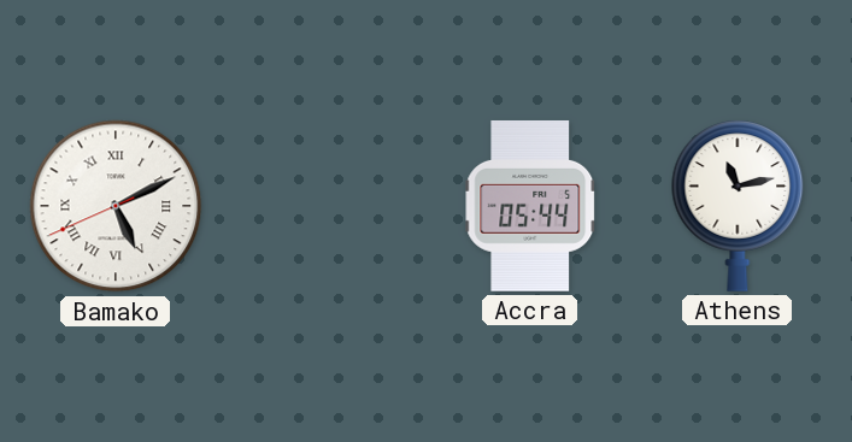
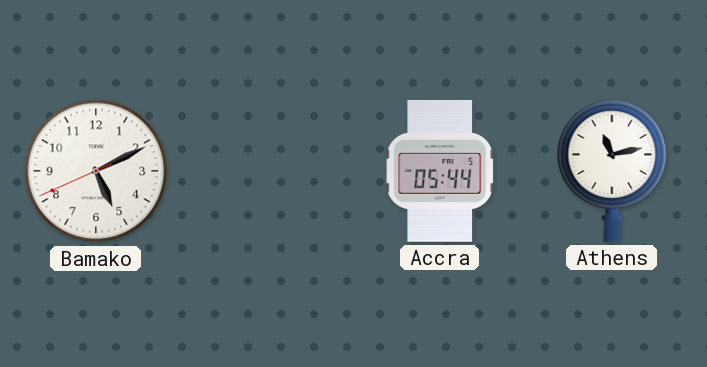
Bamako numerals: Roman -> Arabic (96, 171)
